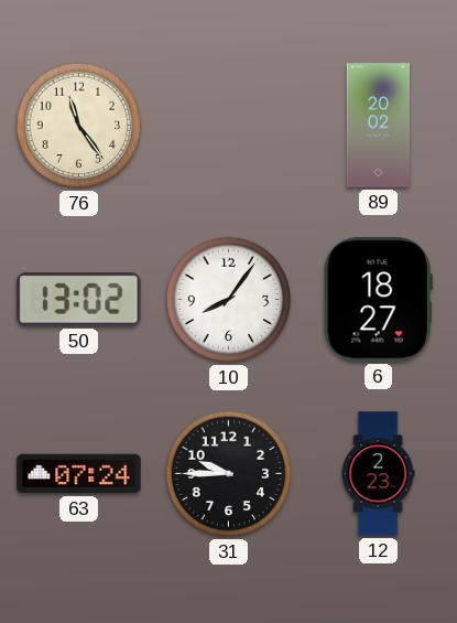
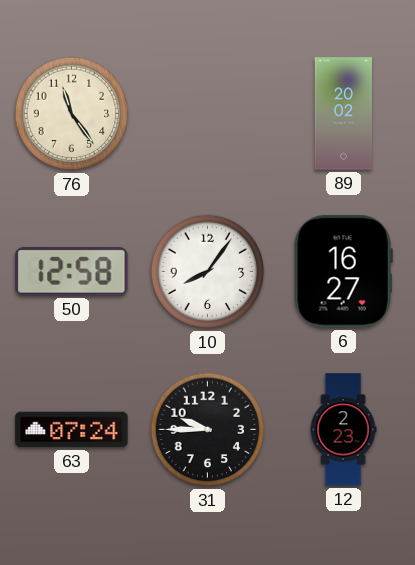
50: 13:02 -> 12:58 (72, 272)
6: 18:27 -> 16:27 (343, 272)
